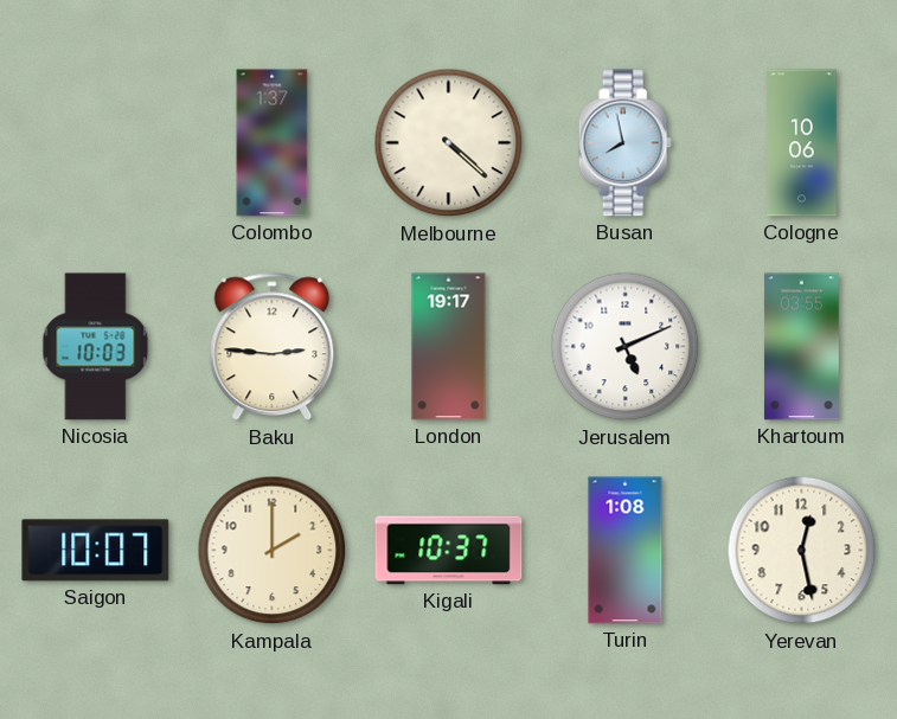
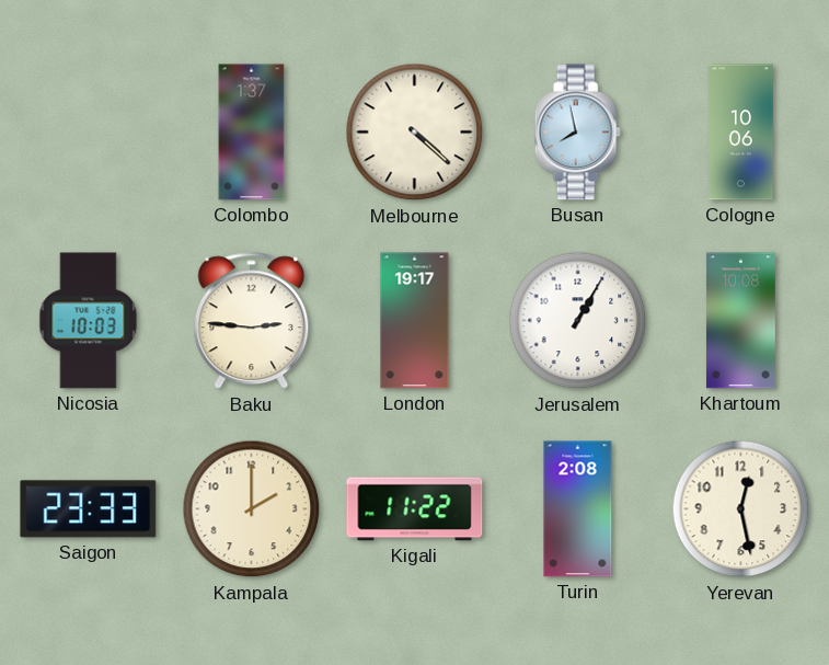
Jerusalem: 5:11 -> 1:05 (578, 321)
Khartoum: 03:55 -> 10:08 (740, 321)
Saigon: 10:07 -> 23:33 (89, 509)
Kigali: 10:37 -> 11:22 (415, 509)
Turin: 1:08 -> 2:08 (578, 509)
